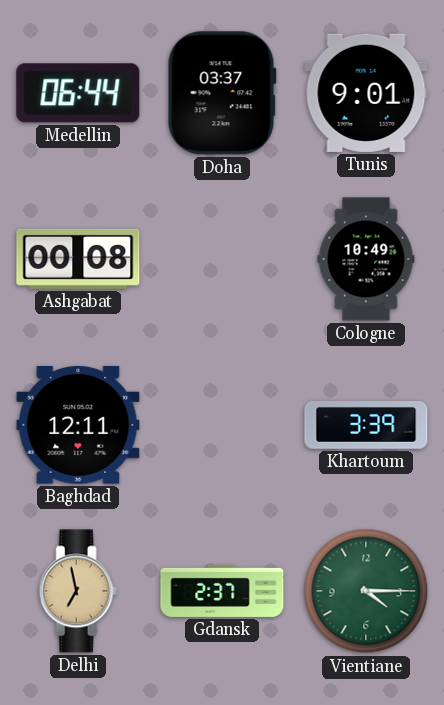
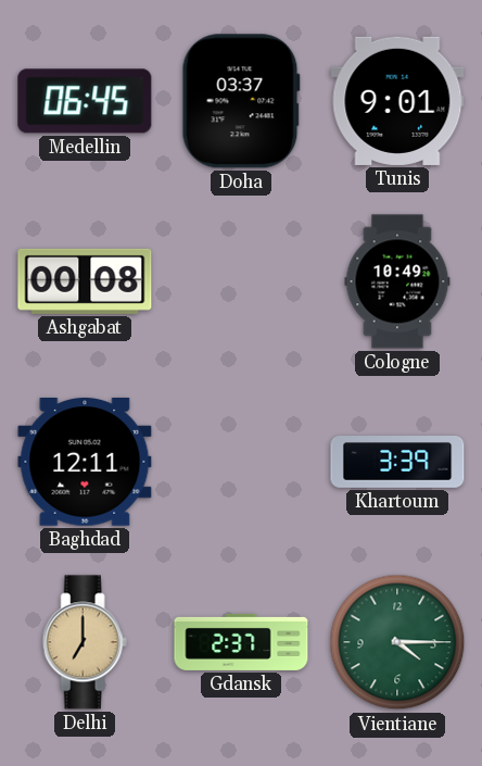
Medellin: 06:44 -> 06:45 (85, 101)
Delhi: 6:58 -> 7:00 (85, 642)
